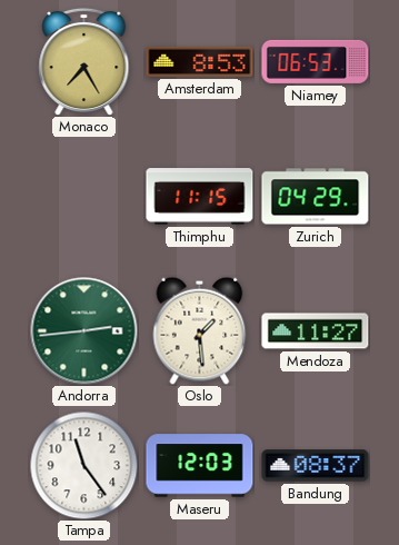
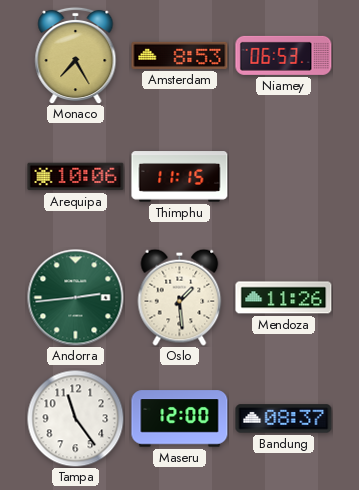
Arequipa: none -> 10:06 (76, 177)
Zurich: 04:29 -> none (316, 197)
Mendoza: 11:27 -> 11:26 (284, 298)
Maseru: 12:03 -> 12:00 (180, 419)
